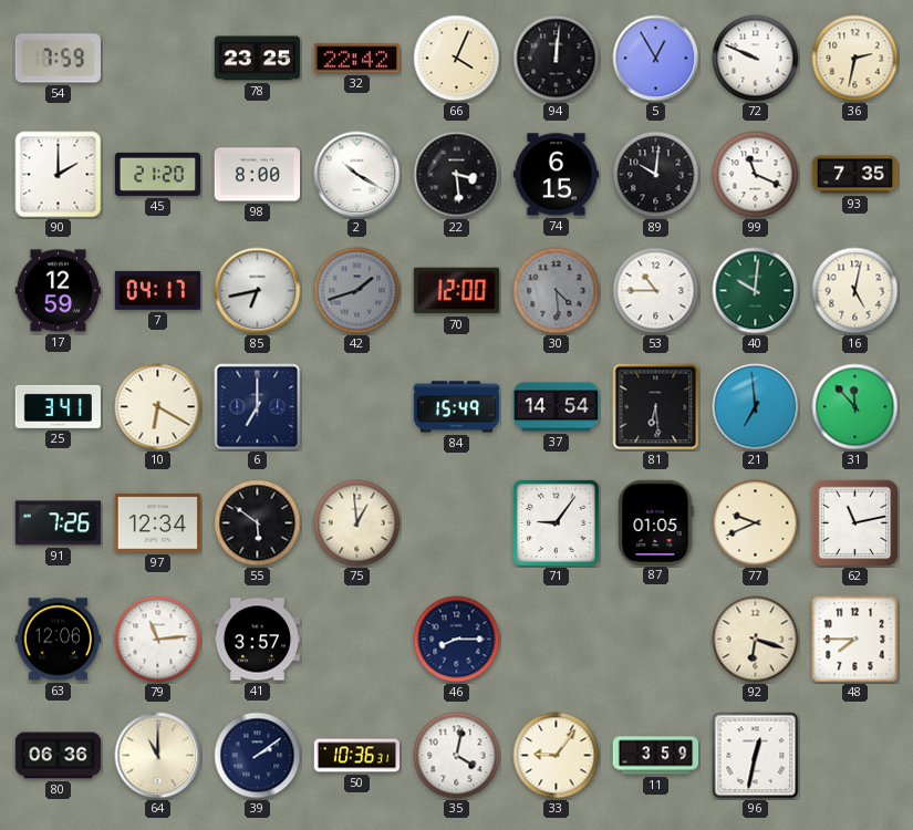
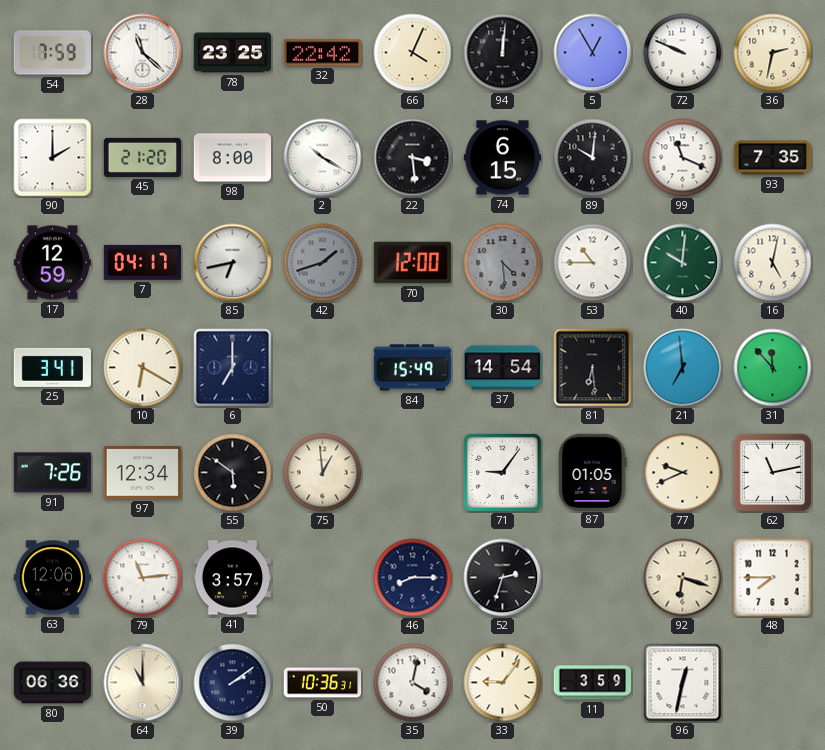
28: none -> 11:22 (143, 53)
52: none -> 2:33 (503, 578)
